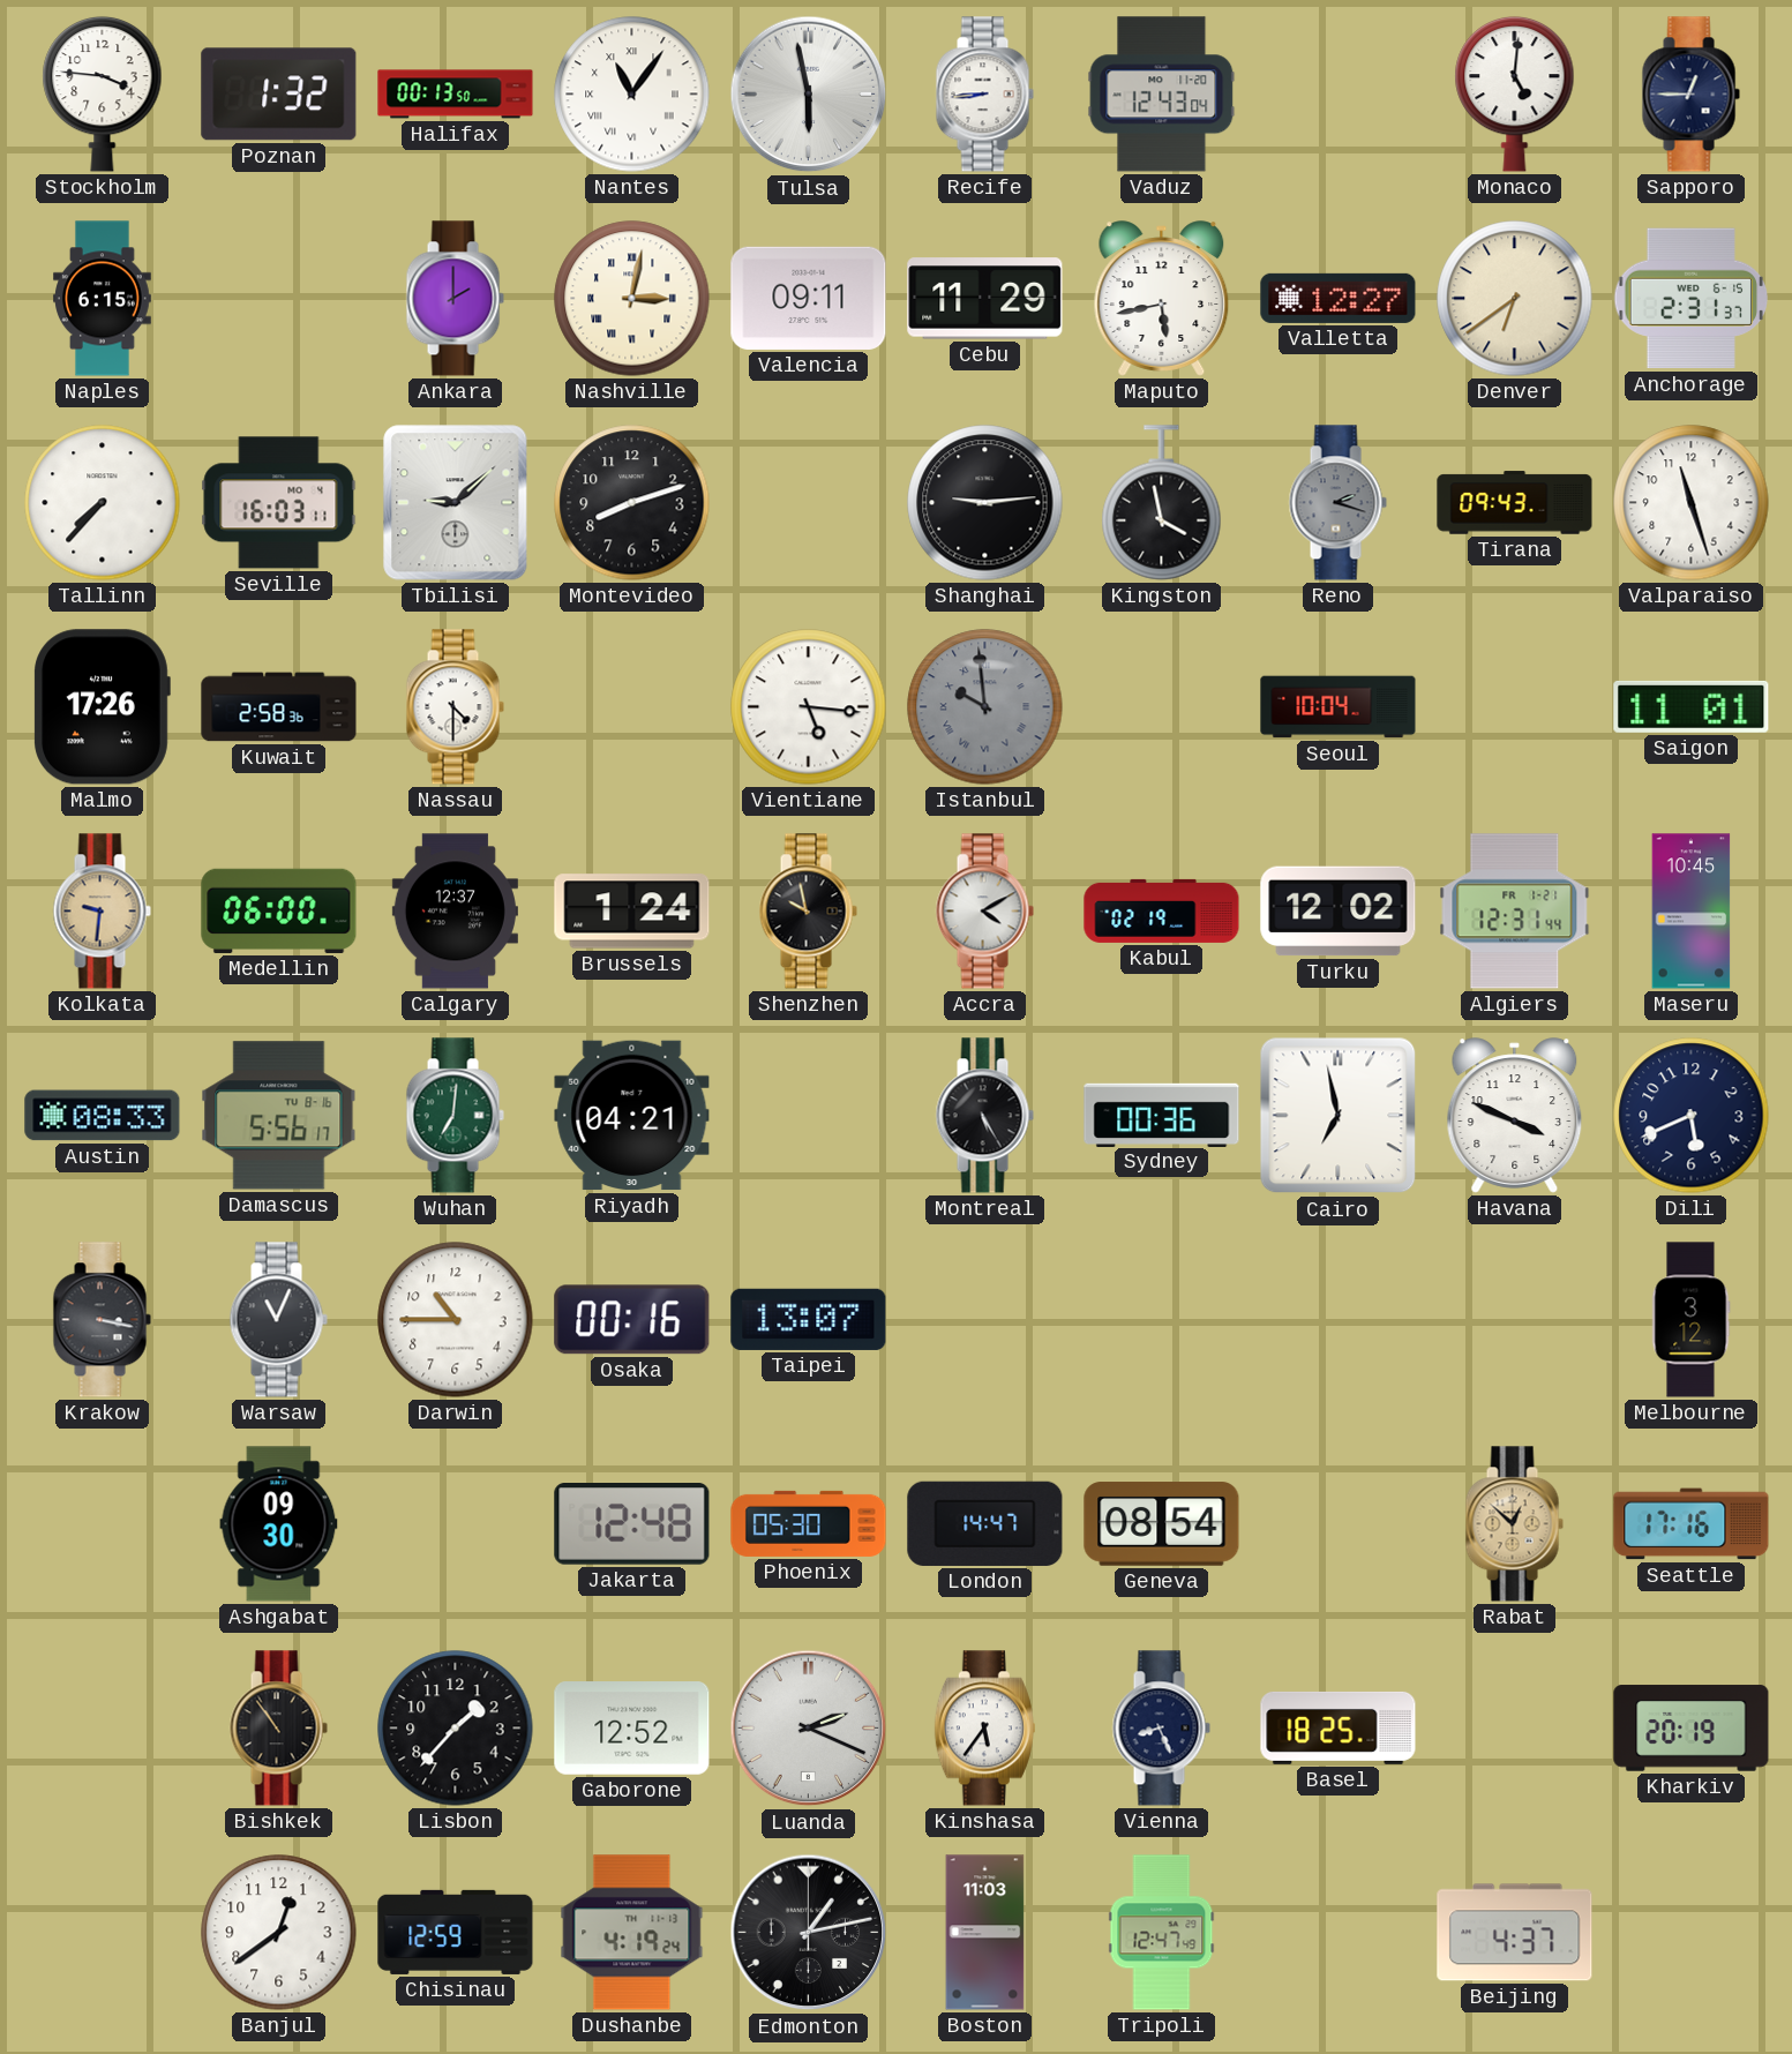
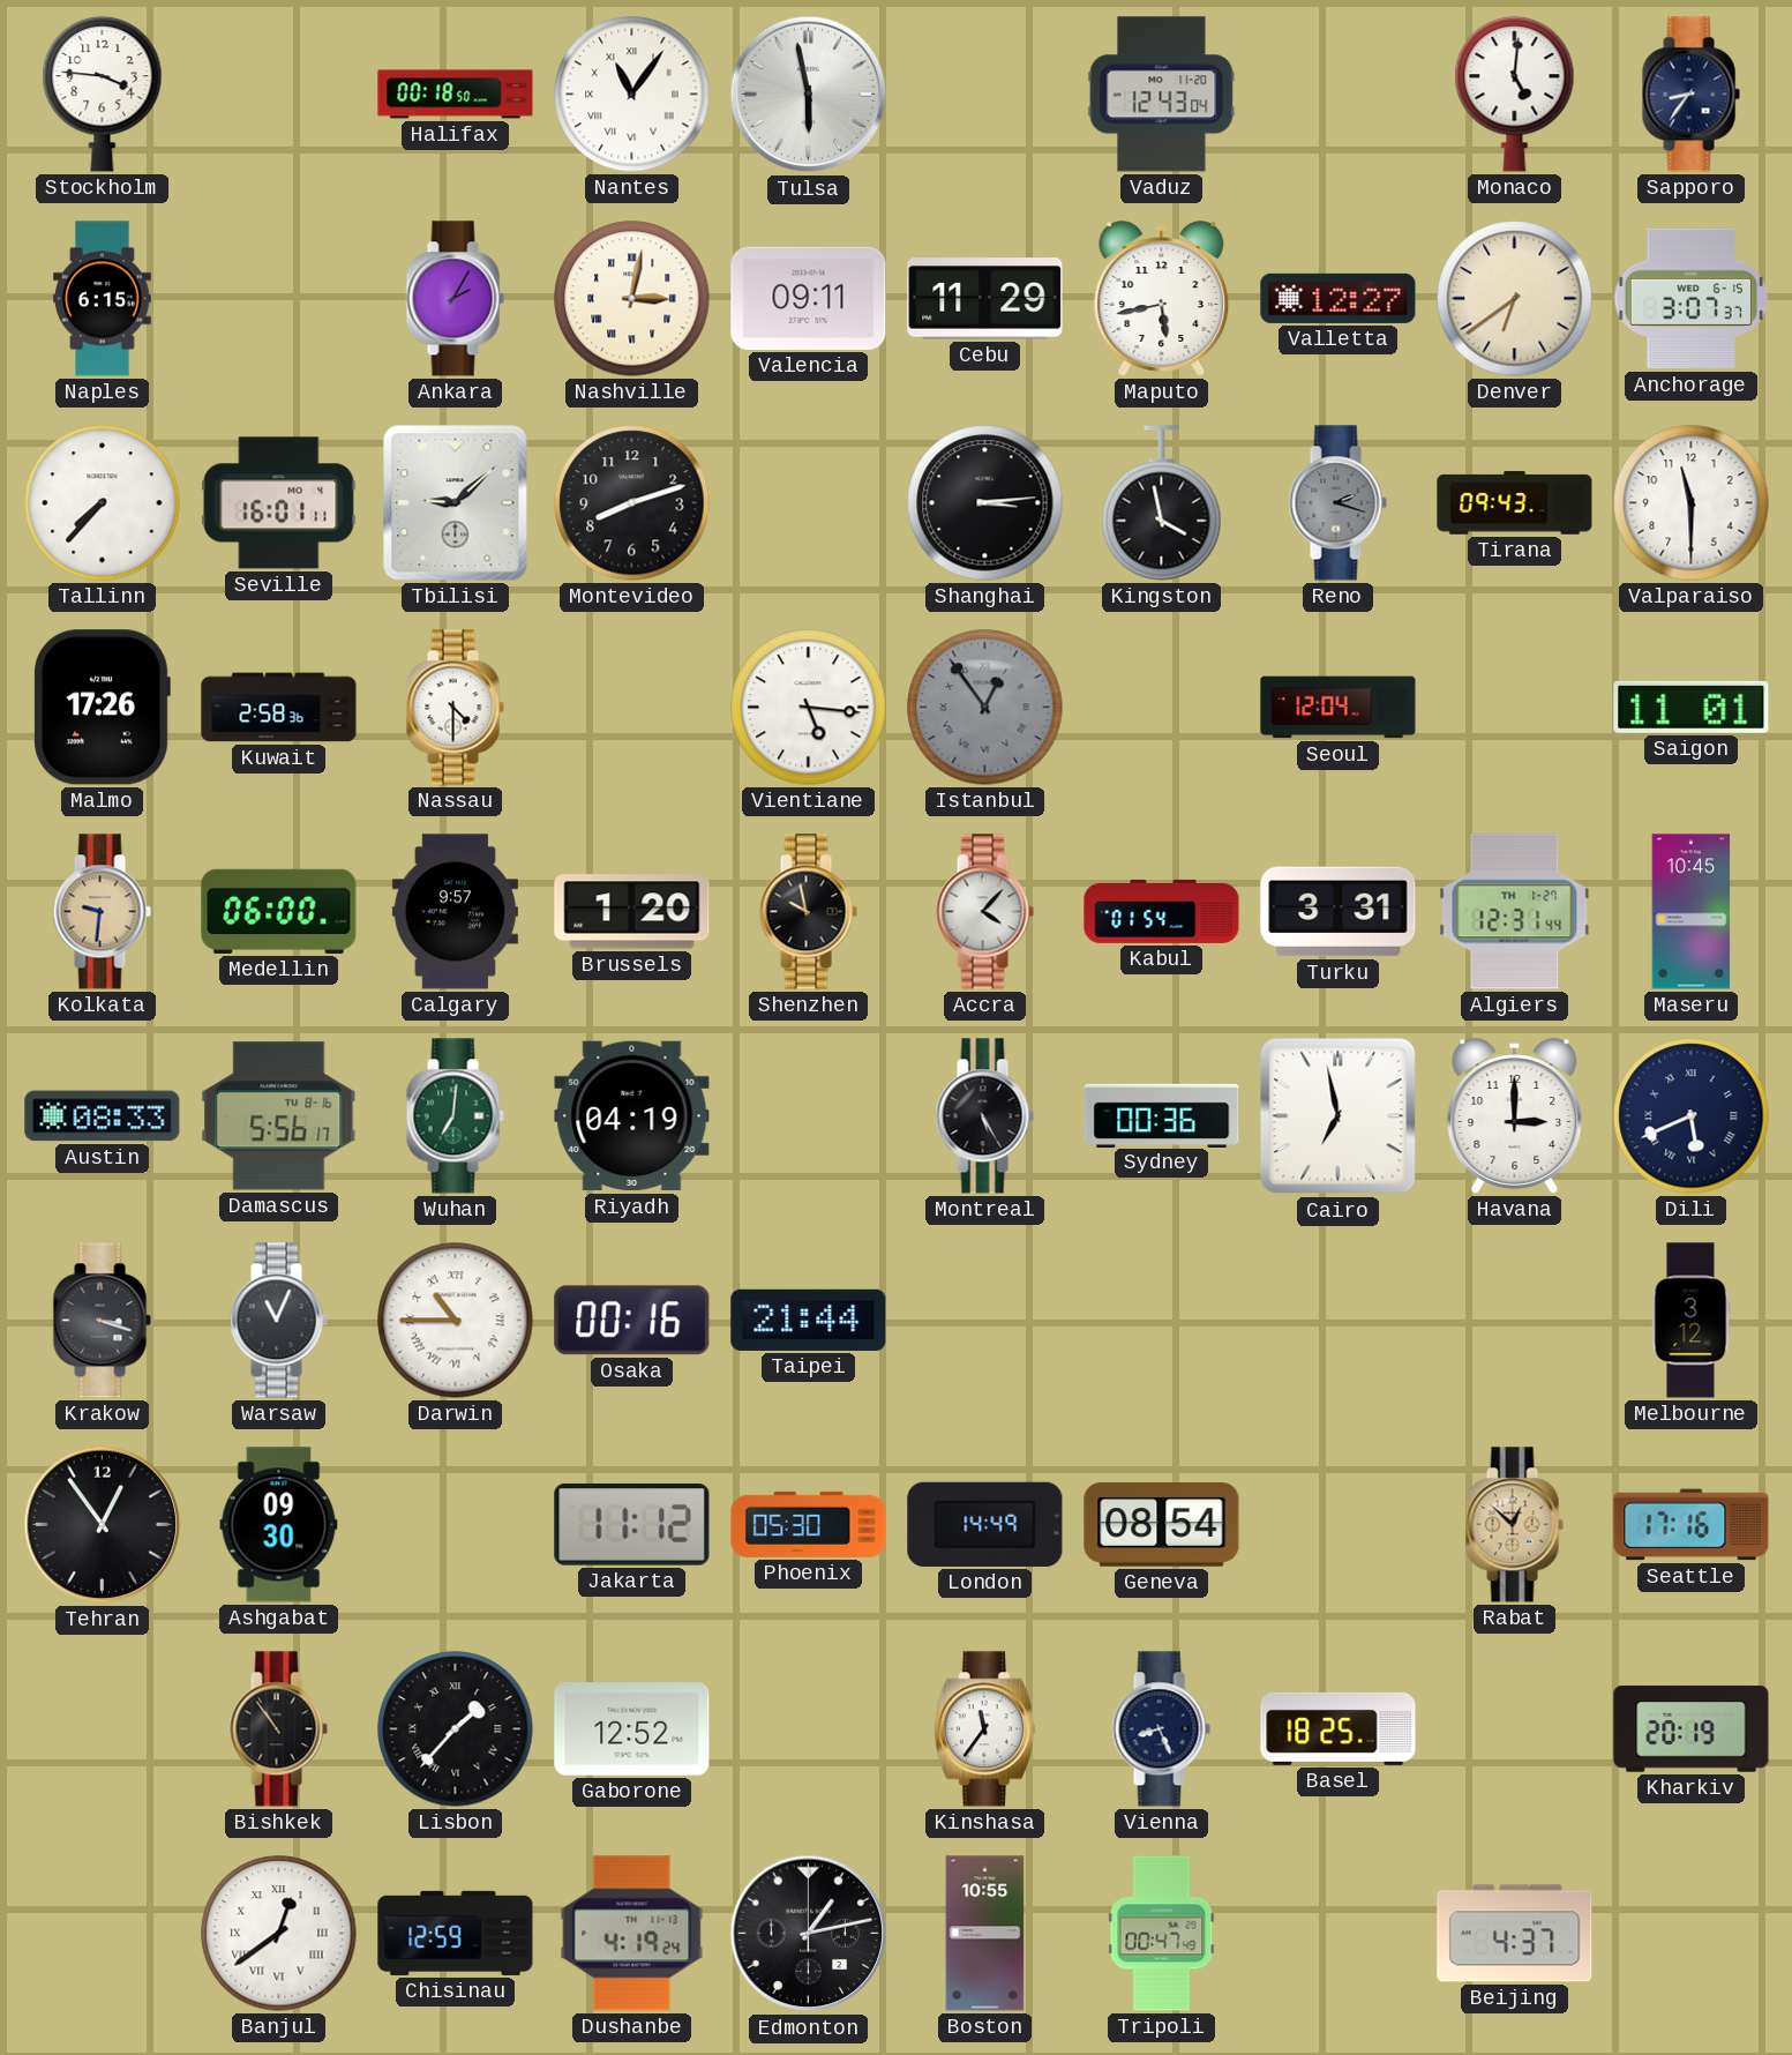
Poznan: 1:32 -> none (279, 95)
Halifax: 00:13 -> 00:18 (456, 95)
Recife: 8:44 -> none (984, 95)
Sapporo: 12:45 -> 8:36 (1690, 95)
Ankara: 2:00 -> 2:05 (455, 299)
Anchorage: 2:31 -> 3:07 (1692, 299)
Seville: 16:03 -> 16:01 (279, 503)
Shanghai: 9:14 -> 3:14 (985, 503)
Valparaiso: 11:27 -> 11:30 (1692, 503)
Istanbul: 9:59 -> 12:54 (985, 708)
Seoul: 10:04 -> 12:04 (1339, 708)
Calgary: 12:37 -> 9:57 (455, 912)
Brussels: 1:24 -> 1:20 (632, 912)
Accra: 4:10 -> 4:07 (984, 912)
Kabul: 02:19 -> 01:54 (1162, 911)
Turku: 12:02 -> 3:31 (1339, 912)
Algiers date: FR 1-21 -> TH 1-27 (1515, 912)
Riyadh: 04:21 -> 04:19 (632, 1116)
Havana: 3:49 -> 3:00 (1515, 1116)
Dili numerals: Arabic -> Roman (1692, 1116)
Krakow: 3:17 -> 3:18 (102, 1321)
Darwin numerals: Arabic -> Roman (456, 1321)
Taipei: 13:07 -> 21:44 (809, 1320)
Tehran: none -> 12:54 (103, 1525)
Jakarta: 12:48 -> 11:12 (632, 1525)
London: 14:47 -> 14:49 (985, 1524)
Lisbon numerals: Arabic -> Roman (456, 1729)
Luanda: 2:19 -> none (809, 1729)
Kinshasa: 5:36 -> 11:36 (984, 1729)
Banjul numerals: Arabic -> Roman (279, 1934)
Boston: 11:03 -> 10:55 (985, 1934)
Tripoli: 12:47 -> 00:47 (1162, 1934)
